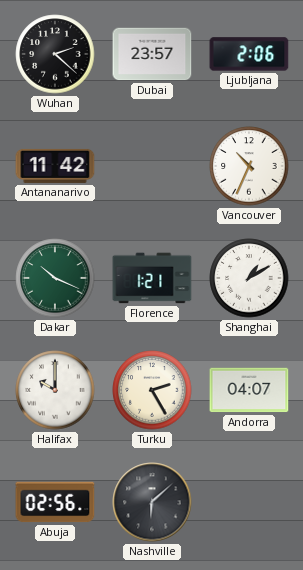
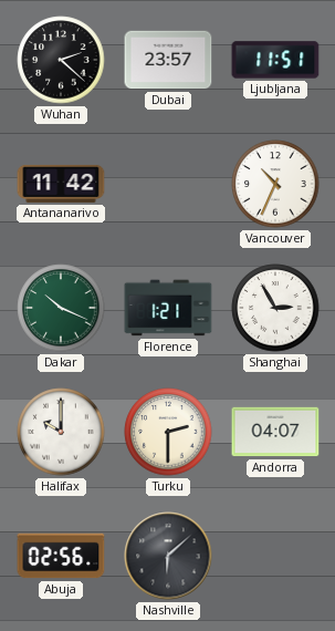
Ljubljana: 2:06 -> 11:51 (275, 60)
Shanghai: 1:10 -> 2:55 (275, 308)
Turku: 2:25 -> 2:30 (168, 432)
